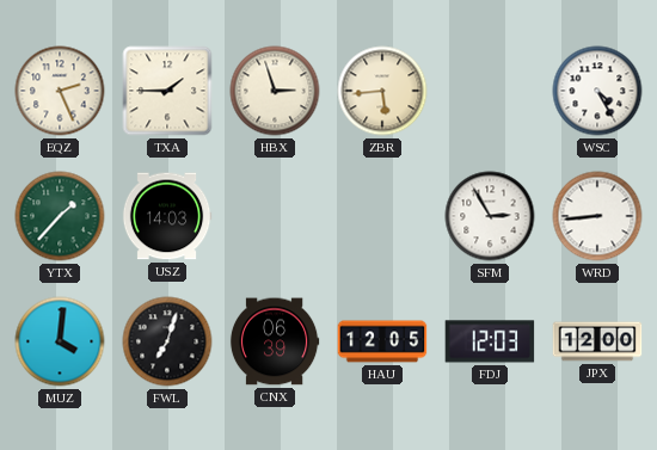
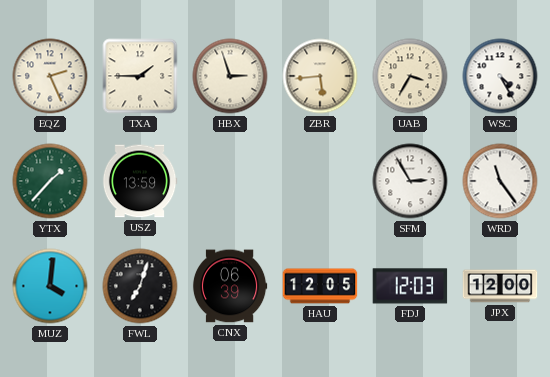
UAB: none -> 3:35 (410, 76)
USZ: 14:03 -> 13:59 (140, 181)
WRD: 8:44 -> 11:24 (500, 181)
